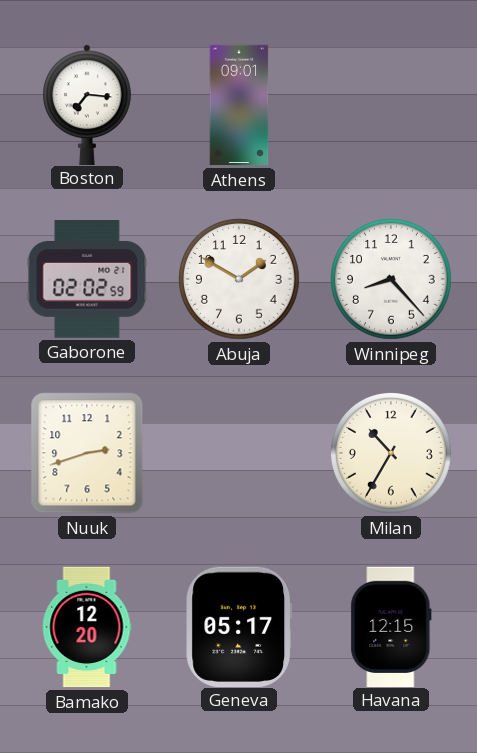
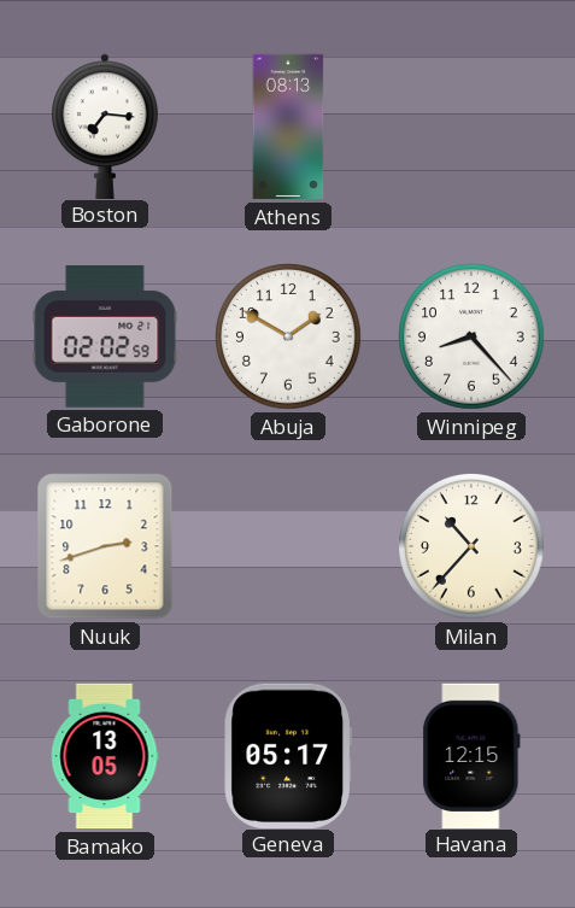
Athens: 09:01 -> 08:13 (288, 127)
Milan: 10:35 -> 10:37 (473, 547)
Bamako: 12:20 -> 13:05 (105, 756)
